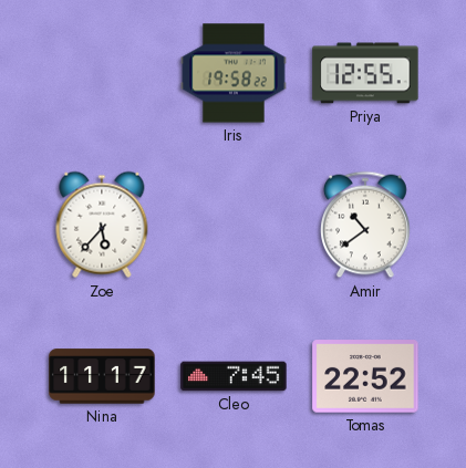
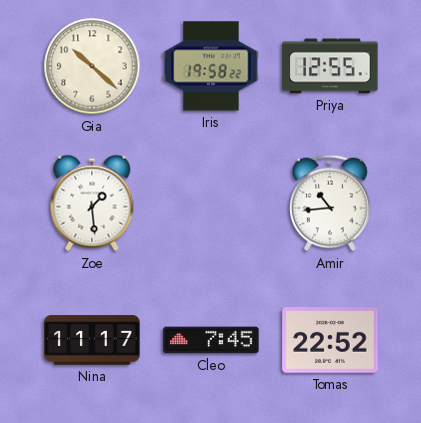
Gia: none -> 10:22 (92, 66)
Zoe: 5:37 -> 1:29 (92, 203)
Amir: 10:39 -> 10:44 (331, 203)
